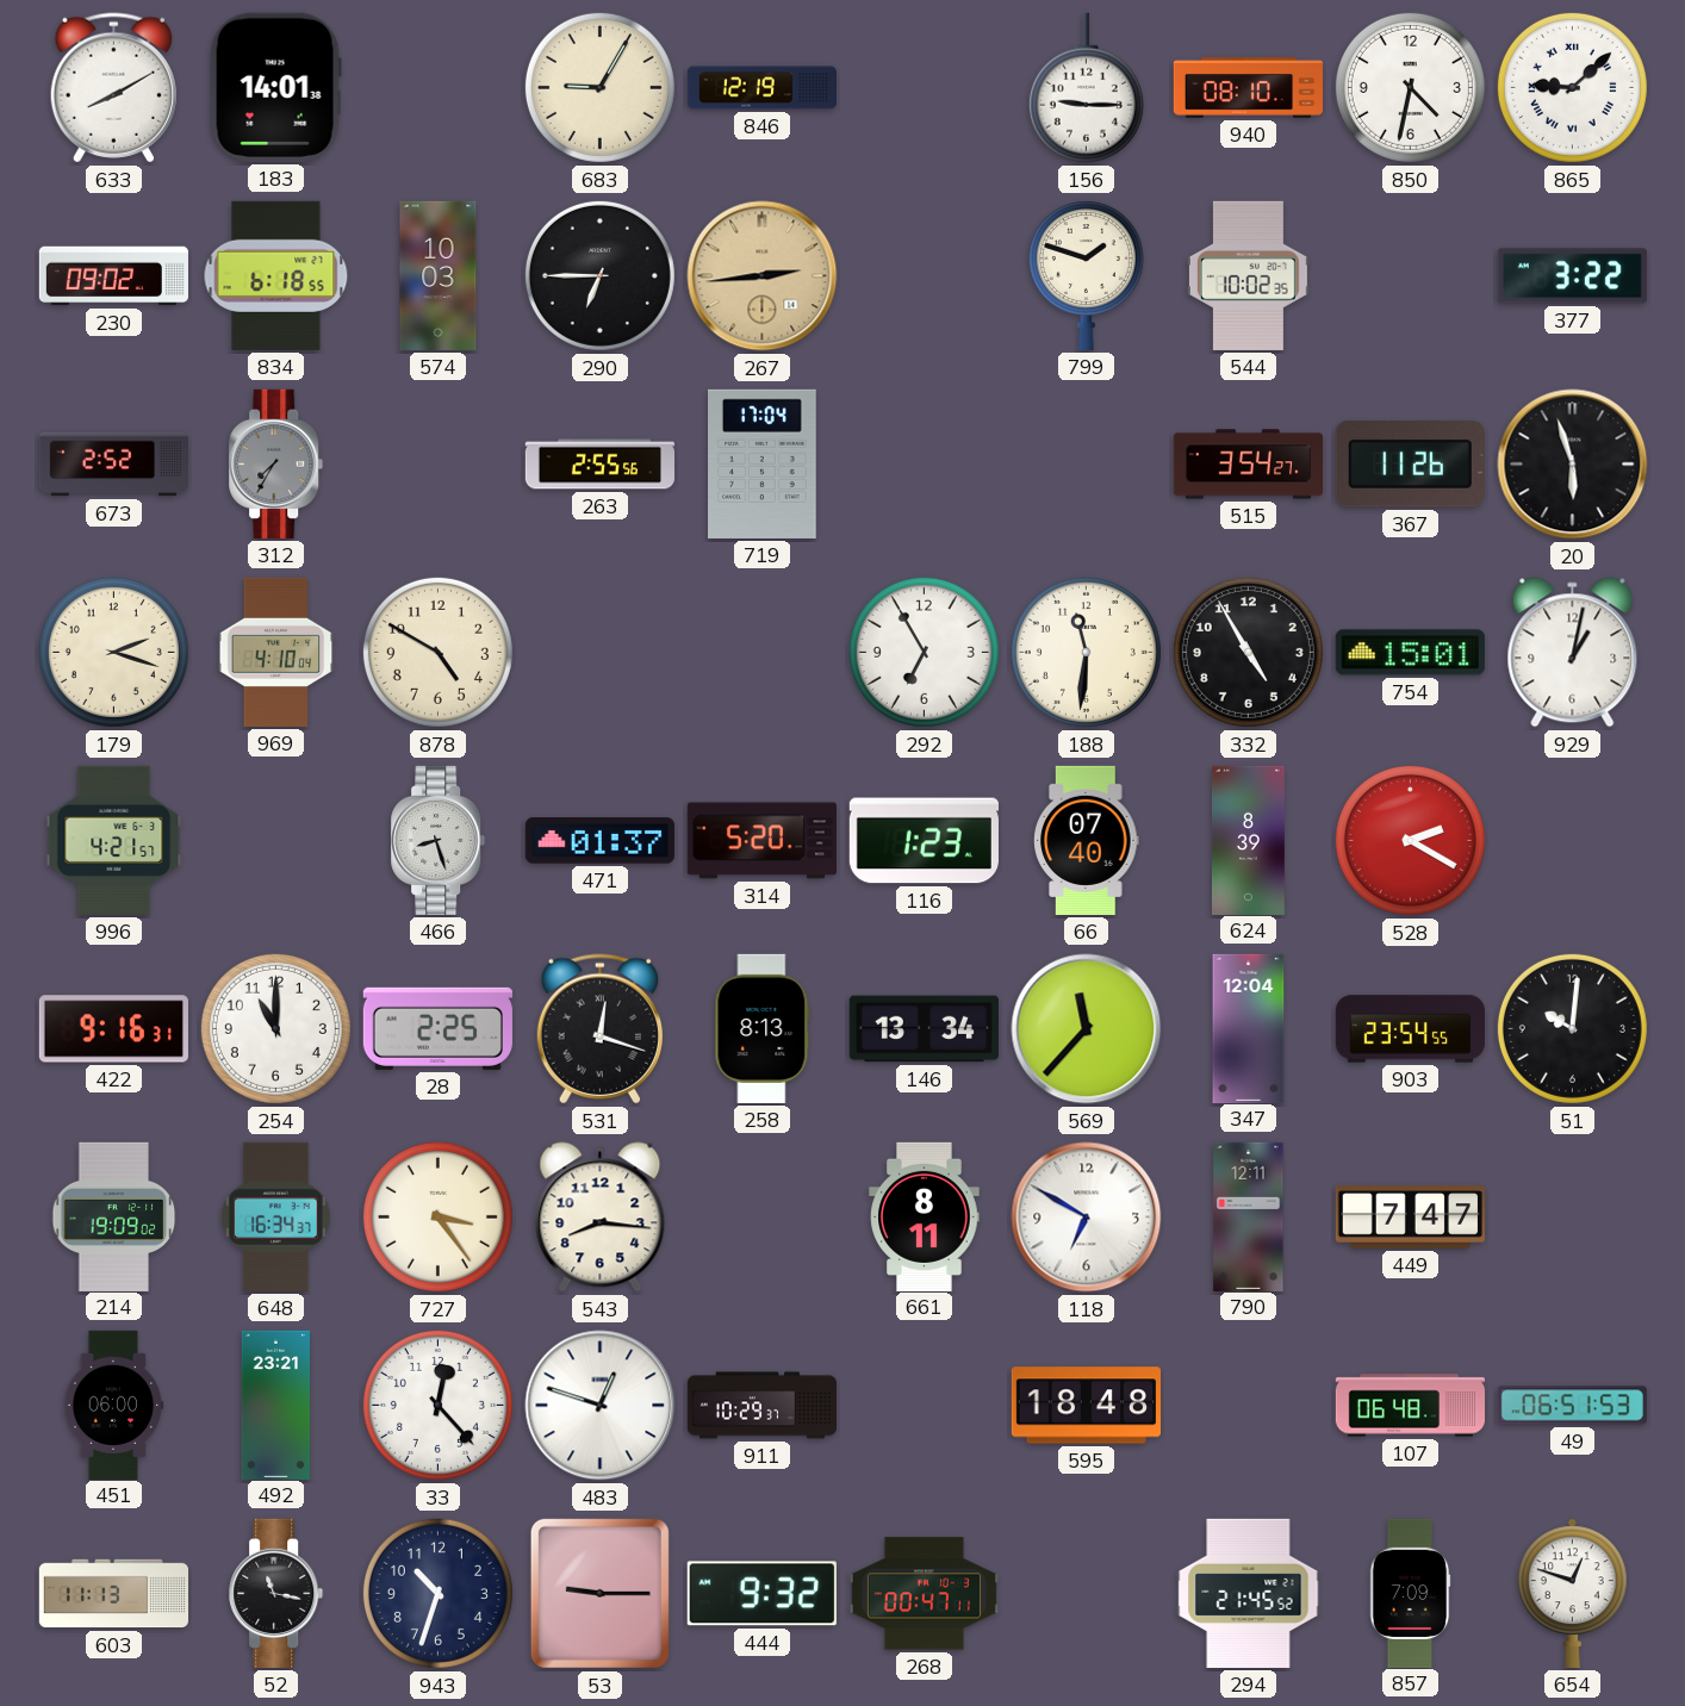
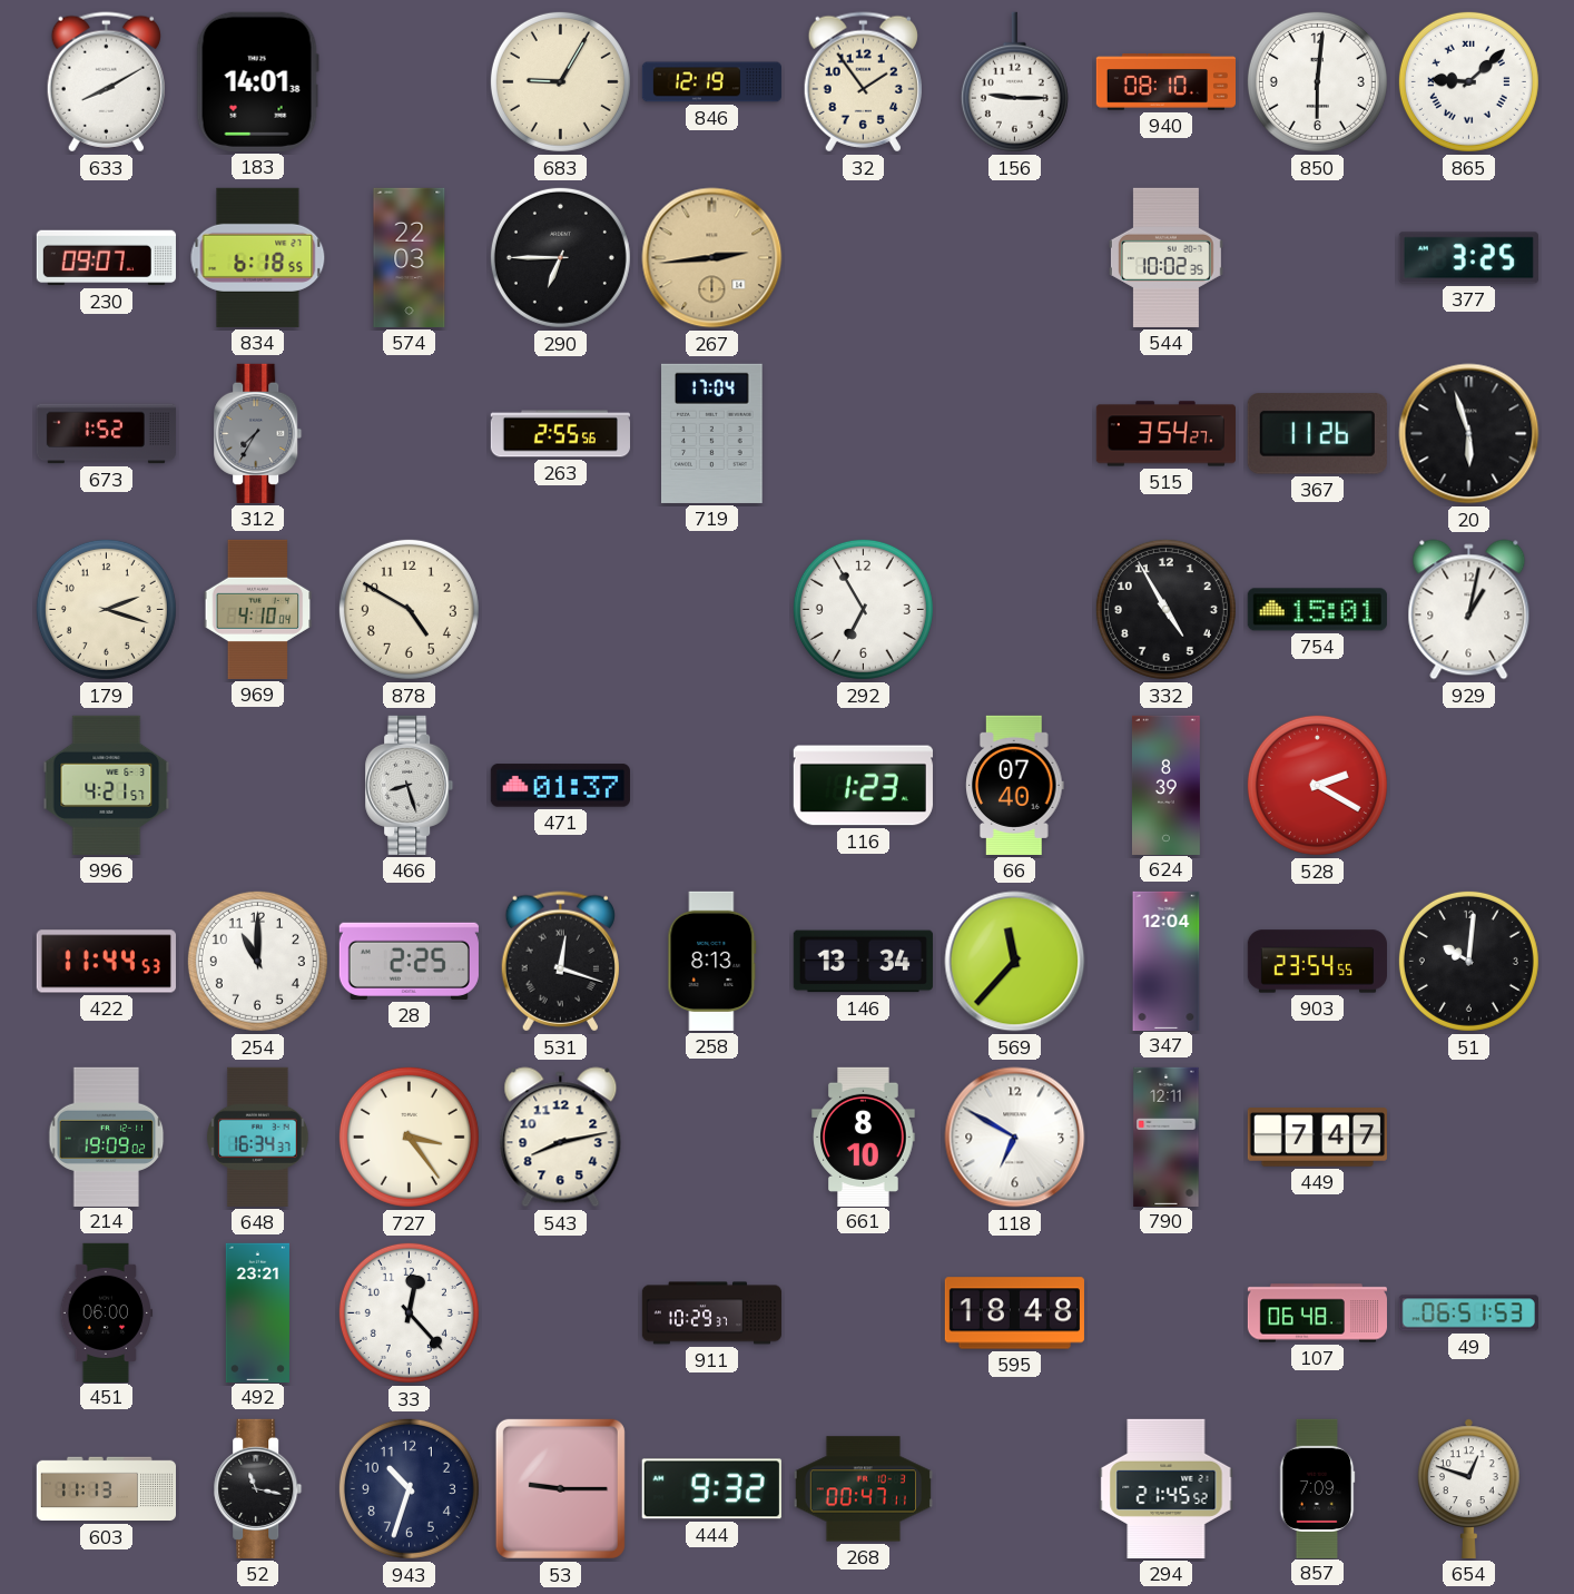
32: none -> 1:54 (863, 82)
850: 4:32 -> 6:01 (1317, 81)
230: 09:02 -> 09:07 (106, 258)
574: 10:03 -> 22:03 (410, 257)
799: 1:48 -> none (1086, 276)
377: 3:22 -> 3:25 (1468, 258)
673: 2:52 -> 1:52 (106, 434)
188: 11:31 -> none (1086, 652)
314: 5:20 -> none (761, 841)
422: 9:16 -> 11:44 (106, 962)
543: 8:16 -> 8:13 (561, 1138)
661: 8:11 -> 8:10 (864, 1137)
483: 12:48 -> none (601, 1406)
